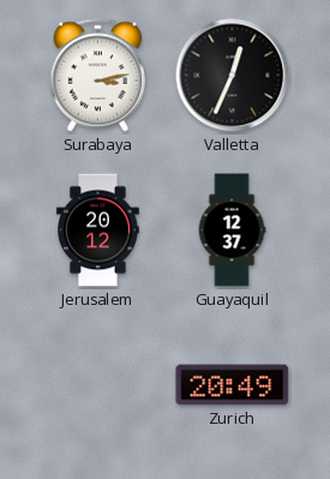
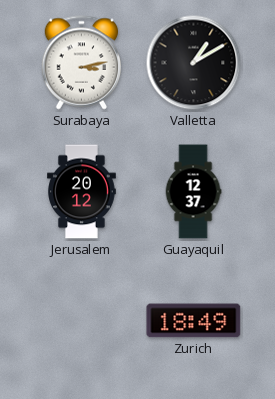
Valletta: 12:34 -> 1:10 (194, 63)
Zurich: 20:49 -> 18:49 (194, 321)
